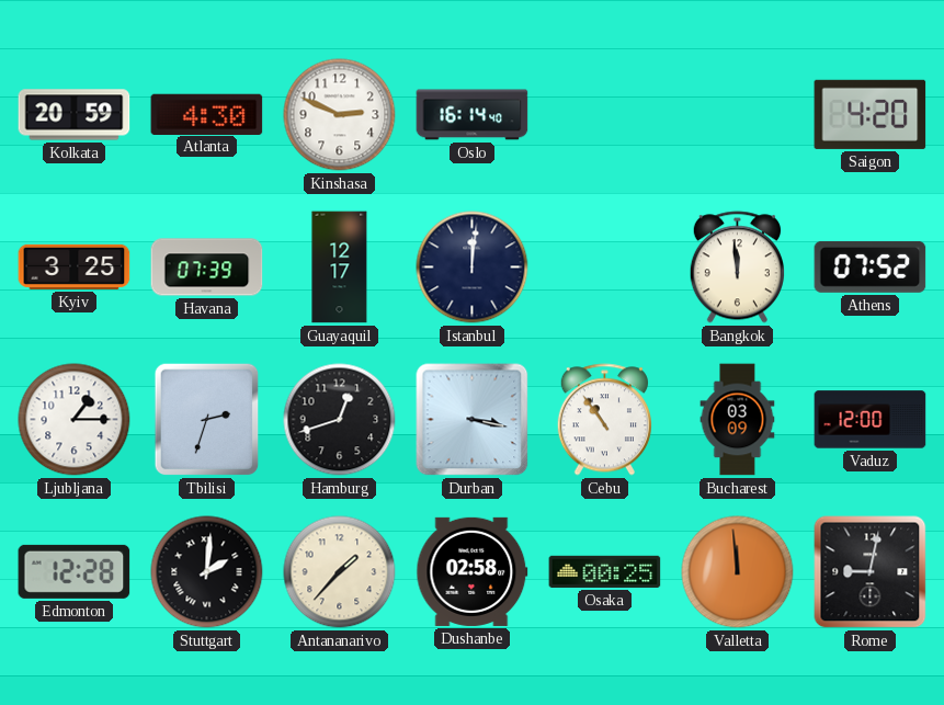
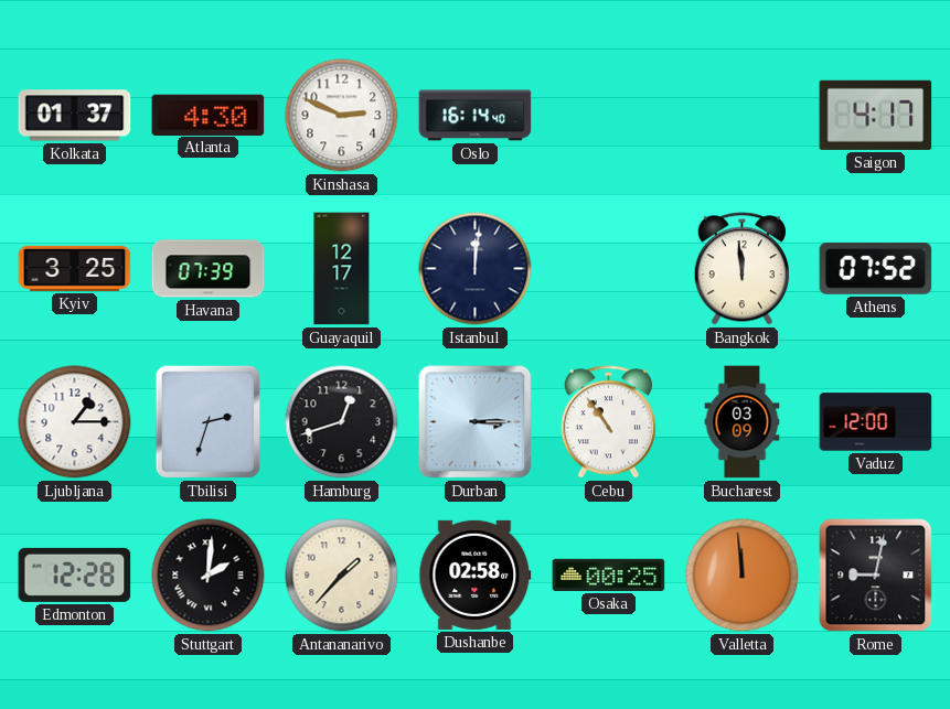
Kolkata: 20:59 -> 01:37 (75, 116)
Saigon: 4:20 -> 4:17 (876, 115)
Durban: 3:17 -> 3:15 (476, 422)
